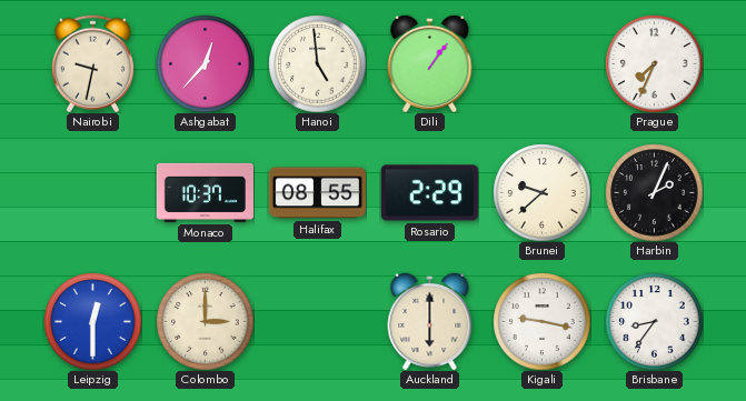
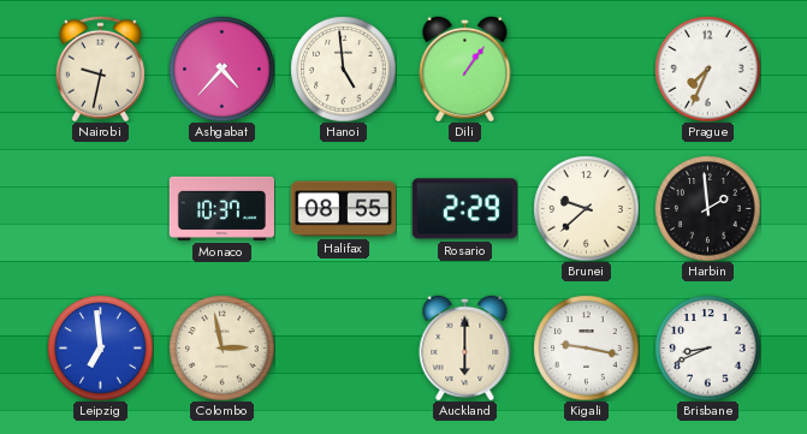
Ashgabat: 12:37 -> 4:37 (221, 69)
Harbin: 2:04 -> 1:59 (707, 208)
Leipzig: 12:30 -> 6:59 (100, 347)
Colombo: 3:00 -> 2:58 (221, 347)
Brisbane: 8:36 -> 8:41 (707, 347)
